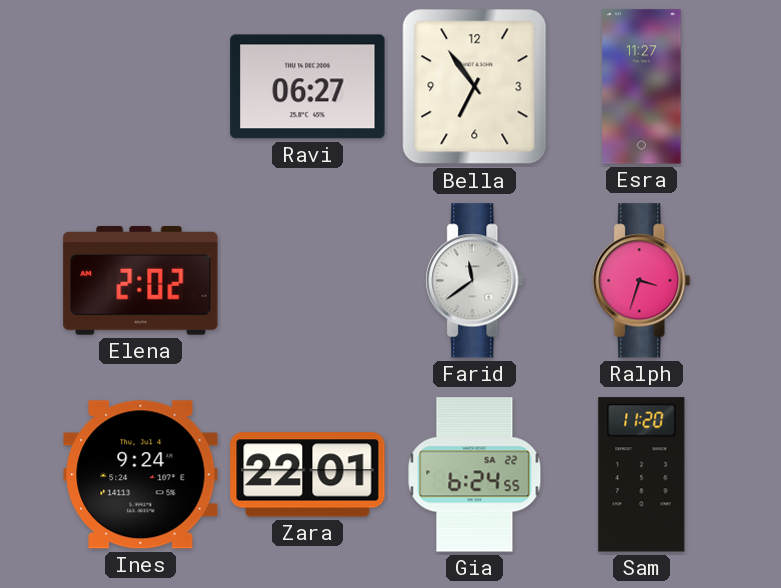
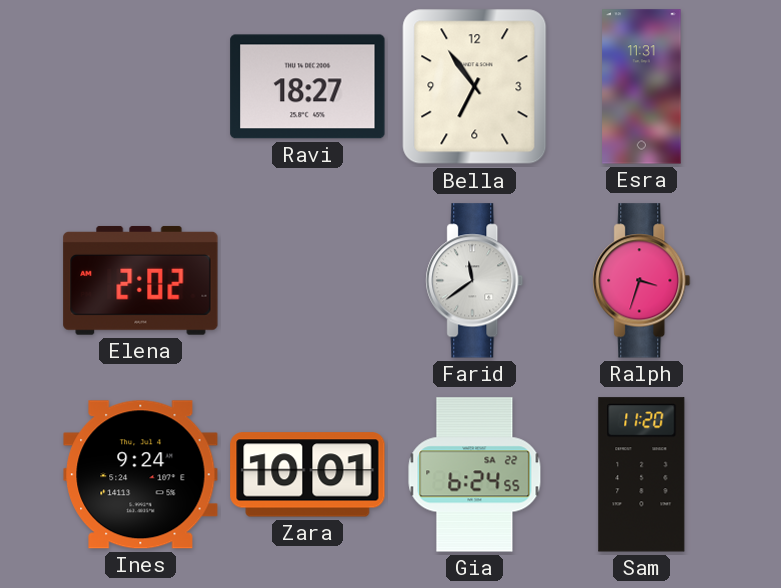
Ravi: 06:27 -> 18:27 (308, 87)
Esra: 11:27 -> 11:31 (642, 87)
Zara: 22:01 -> 10:01 (308, 475)
